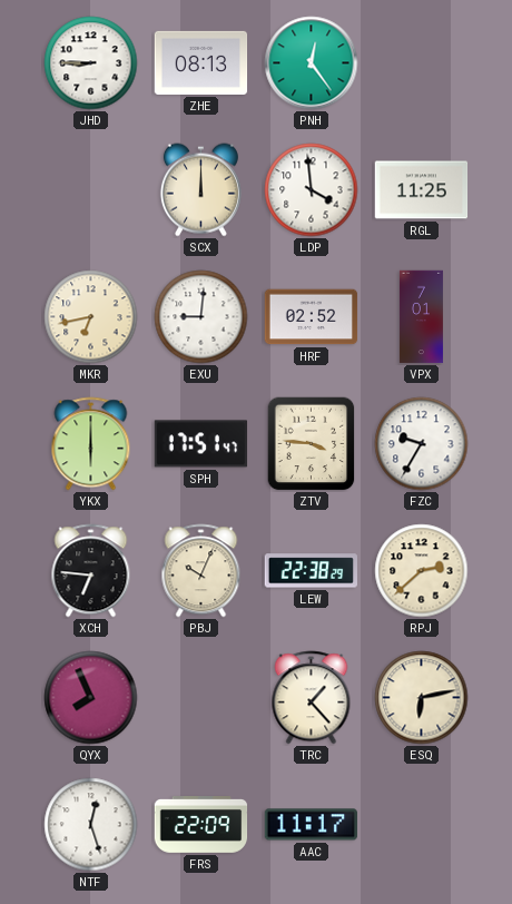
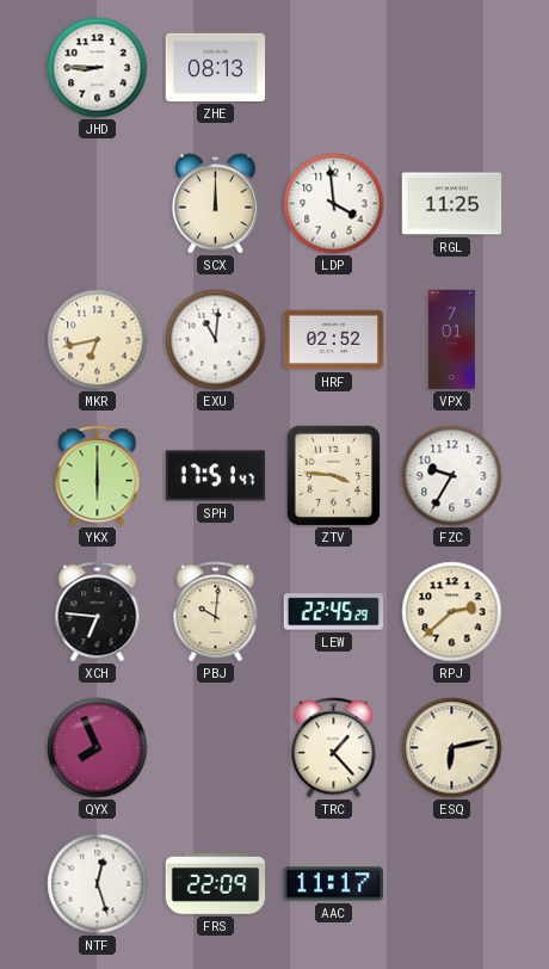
PNH: 12:24 -> none (312, 63)
EXU: 9:01 -> 11:01 (216, 340)
PBJ: 10:04 -> 10:01 (216, 612)
LEW: 22:38 -> 22:45 (333, 612)
